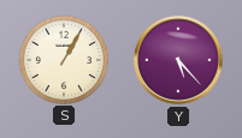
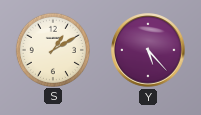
S: 1:05 -> 1:10 (52, 49)
